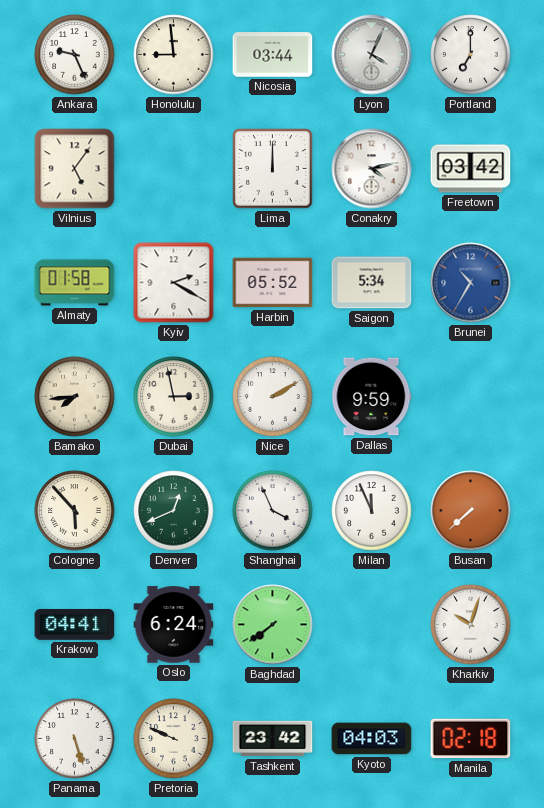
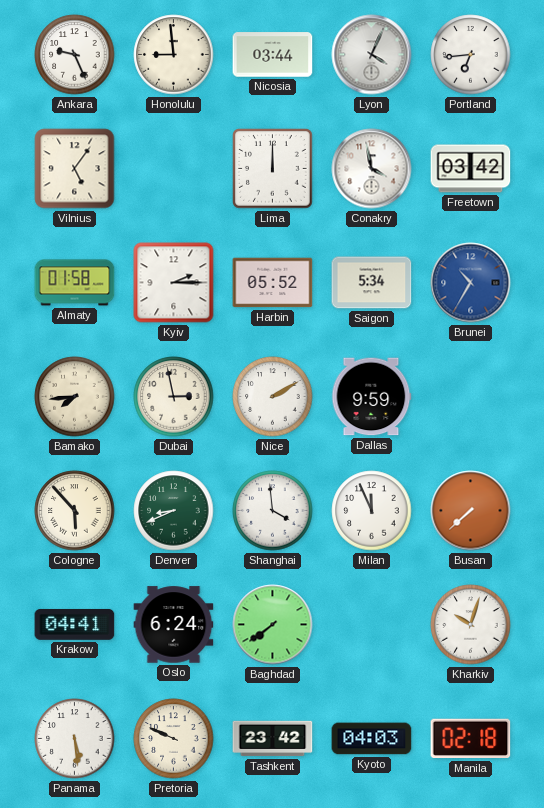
Portland: 7:00 -> 6:44 (471, 55)
Conakry: 4:13 -> 3:58 (372, 169)
Kyiv: 2:20 -> 2:15 (174, 283)
Denver: 12:41 -> 8:41 (174, 511)
Shanghai: 3:56 -> 3:59 (273, 511)
Panama: 5:27 -> 5:29 (75, 739)
